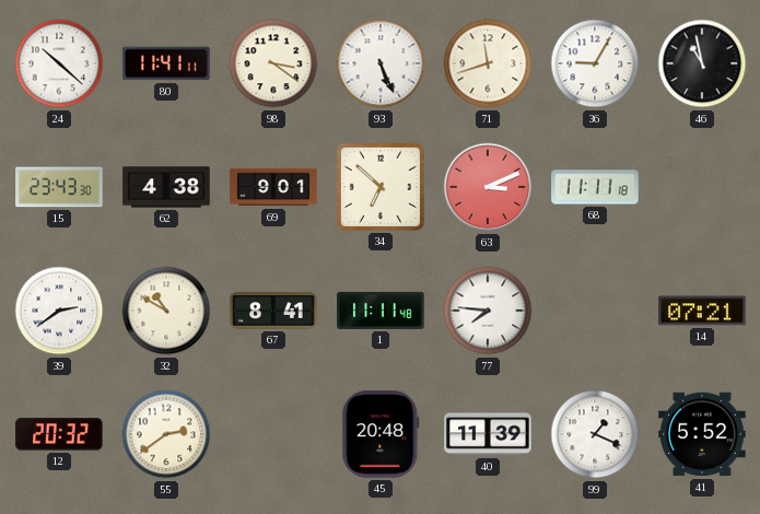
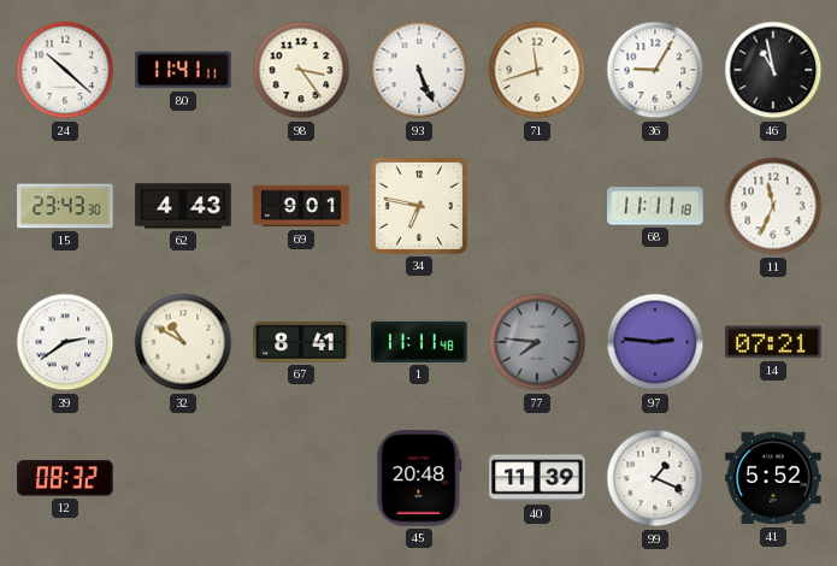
98: 3:21 -> 3:24 (301, 70)
62: 4:38 -> 4:43 (183, 206)
34: 6:52 -> 6:47 (419, 206)
63: 3:11 -> none (488, 187)
11: none -> 11:34 (773, 206)
77 dial: white -> grey (537, 342)
97: none -> 2:46 (655, 342)
12: 20:32 -> 08:32 (65, 478)
55: 2:39 -> none (166, 434)
